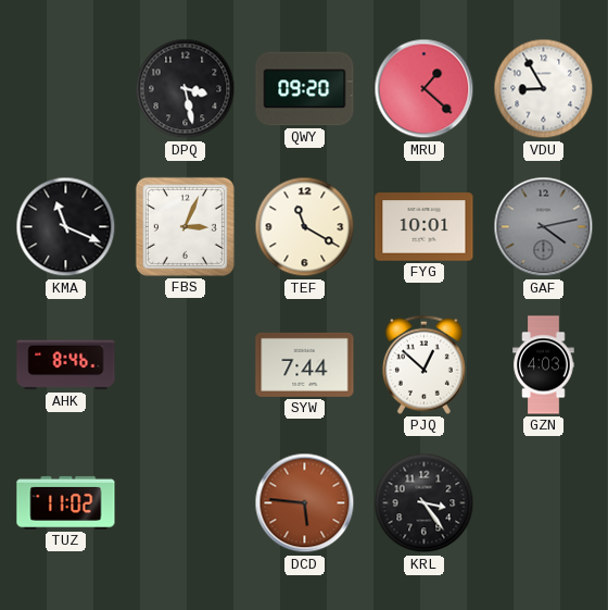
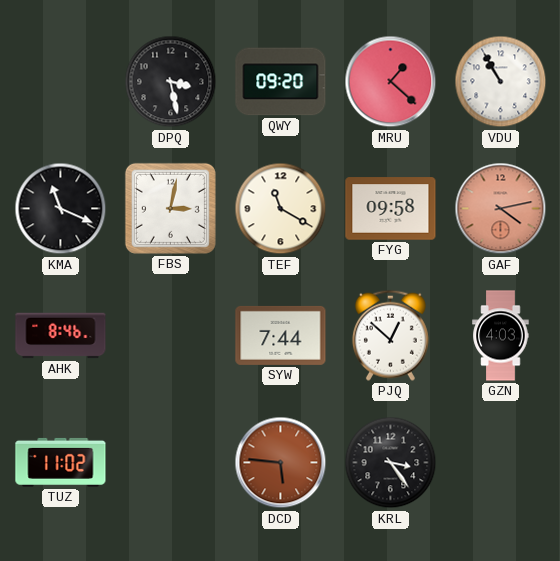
VDU: 8:55 -> 10:55 (501, 82)
FBS: 3:04 -> 3:02 (170, 208)
FYG: 10:01 -> 09:58 (391, 209)
GAF dial: grey -> salmon (501, 209)
